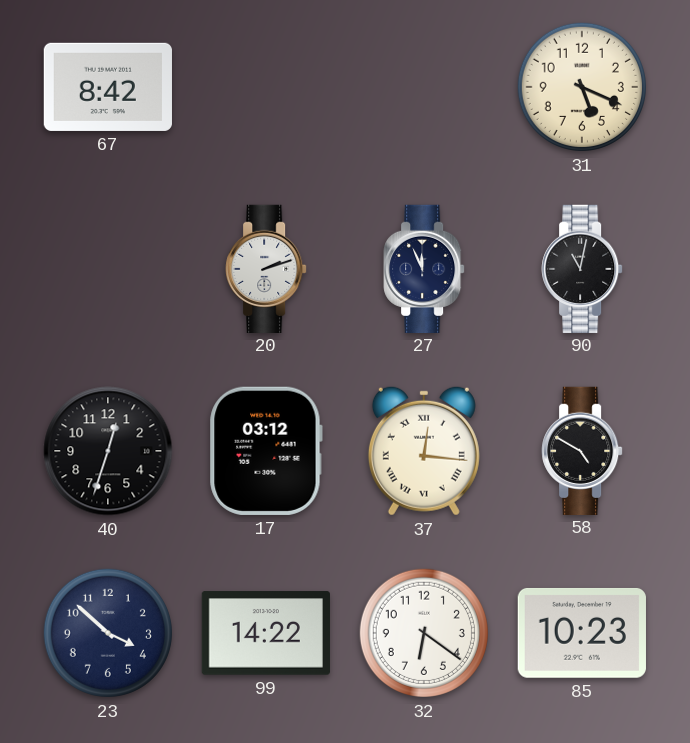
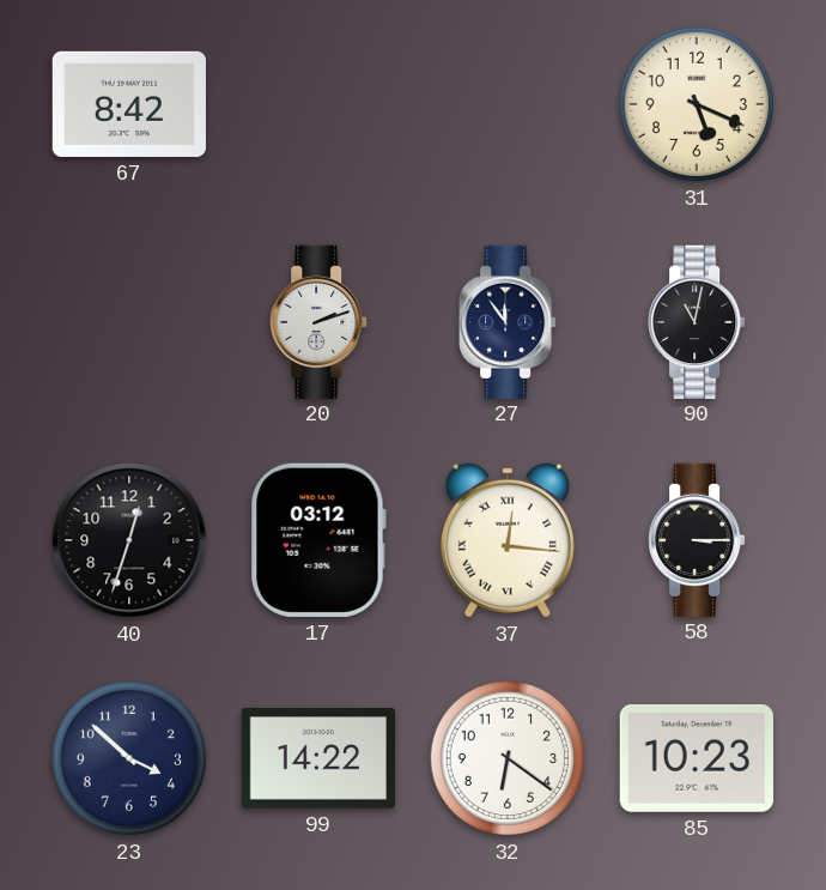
27: 11:56 -> 11:54 (508, 321)
58: 4:50 -> 3:15 (697, 539)
